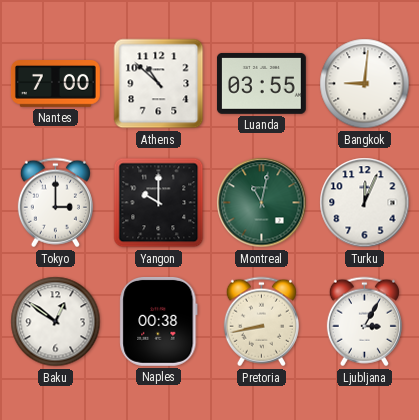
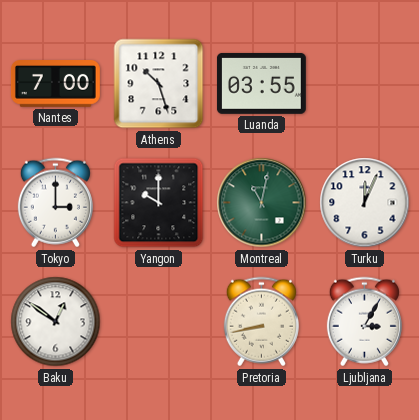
Athens: 10:52 -> 10:27 (159, 84)
Bangkok: 9:01 -> none (365, 84)
Naples: 00:38 -> none (159, 321)
